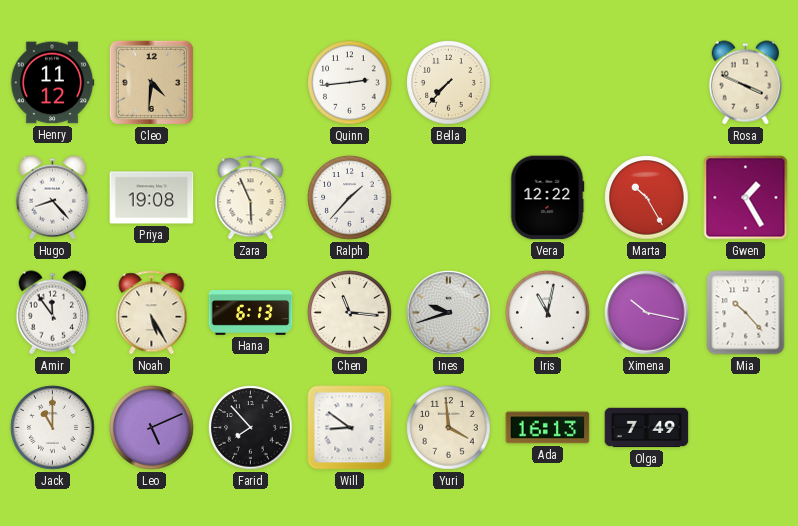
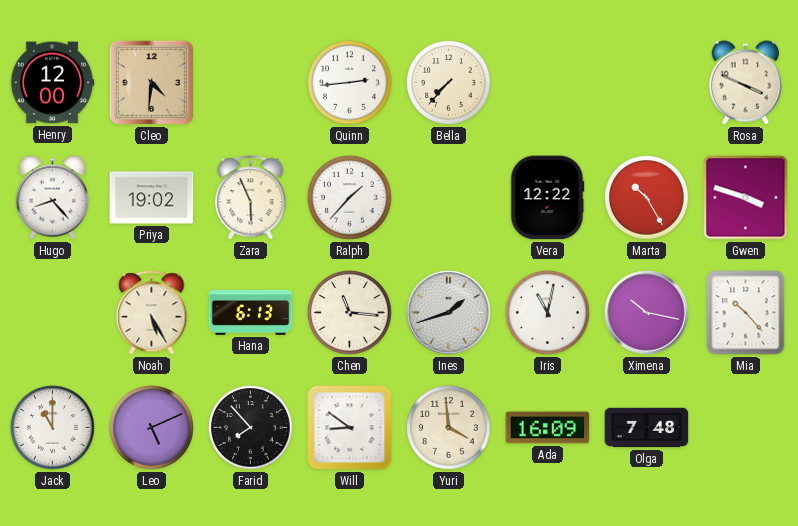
Henry: 11:12 -> 12:00 (52, 83)
Priya: 19:08 -> 19:02 (152, 198)
Gwen: 1:25 -> 3:48 (746, 198)
Amir: 11:54 -> none (52, 313)
Ines: 9:42 -> 1:42 (449, 313)
Ada: 16:13 -> 16:09 (548, 428)
Olga: 7:49 -> 7:48 (647, 428)
